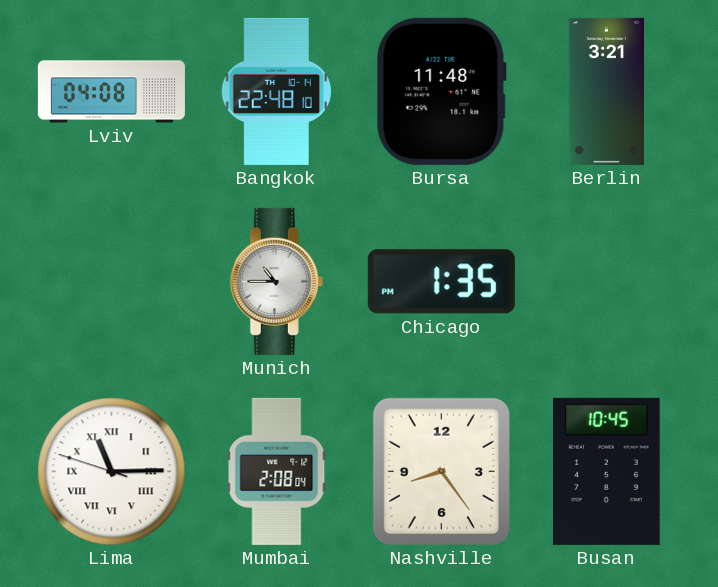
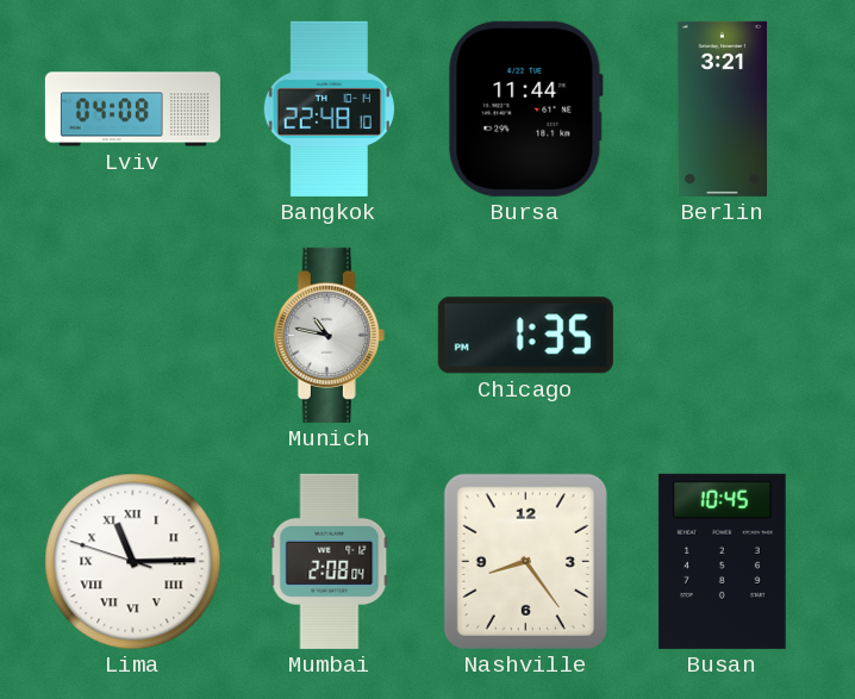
Bursa: 11:48 -> 11:44 (525, 108)
Munich: 10:45 -> 10:47 (329, 335)
